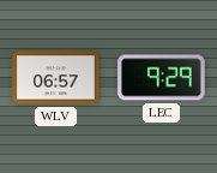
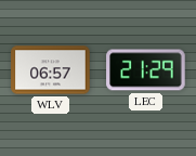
LEC: 9:29 -> 21:29 (146, 70)
